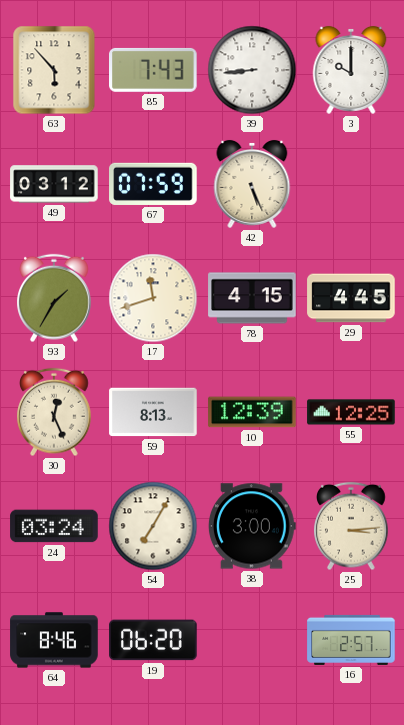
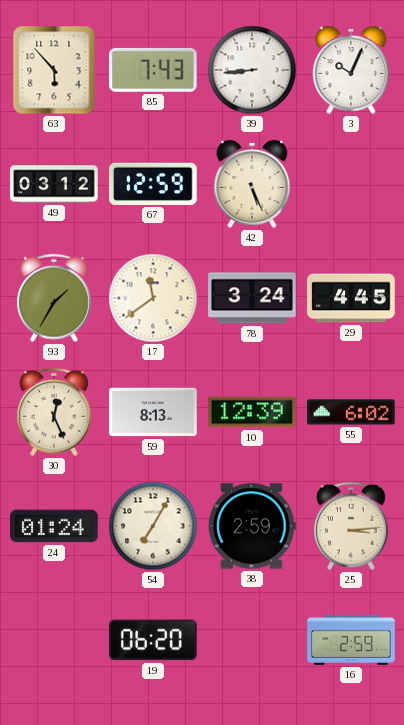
3: 10:00 -> 10:04 (351, 70)
67: 07:59 -> 12:59 (153, 184)
17: 11:42 -> 11:39 (153, 298)
78: 4:15 -> 3:24 (252, 298)
55: 12:25 -> 6:02 (351, 412)
24: 03:24 -> 01:24 (54, 526)
38: 3:00 -> 2:59 (252, 526)
64: 8:46 -> none (54, 640)
16: 2:57 -> 2:59 (351, 640)
